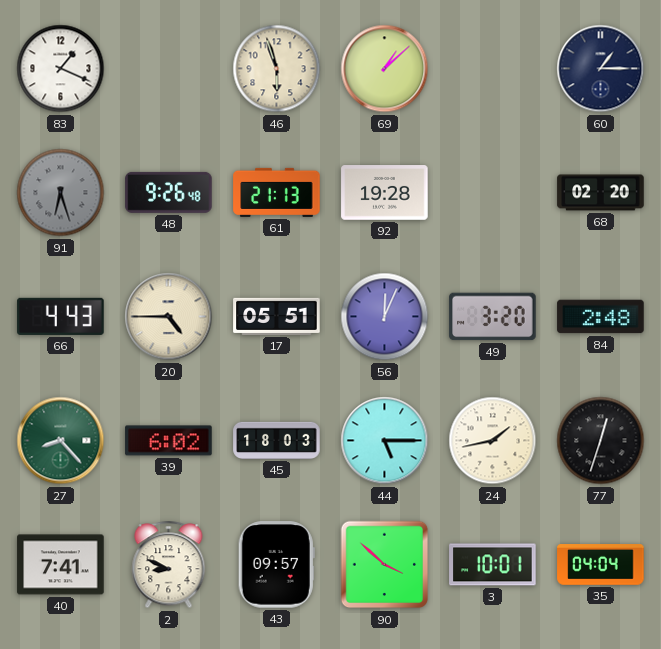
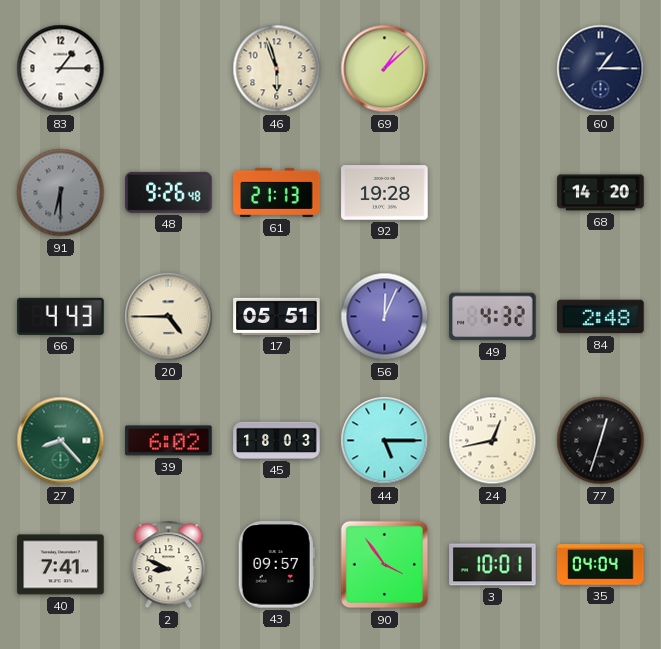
83: 1:19 -> 1:15 (61, 69)
91: 6:27 -> 6:30 (61, 193)
68: 02:20 -> 14:20 (601, 193)
49: 3:20 -> 4:32 (493, 317)
24: 1:43 -> 12:43 (493, 441)
90: 3:52 -> 3:54 (385, 565)
